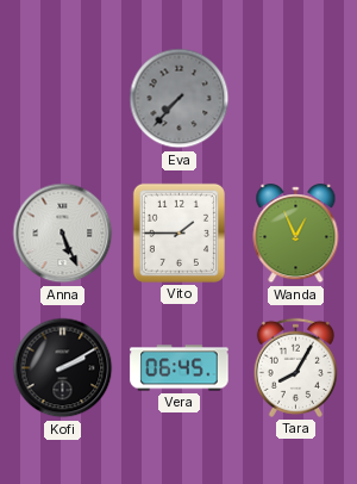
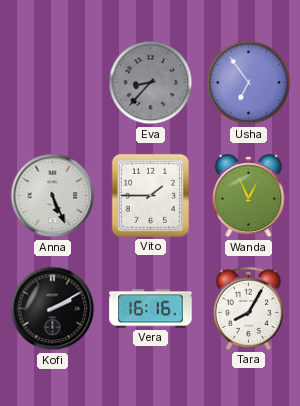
Eva: 7:37 -> 8:37 (151, 83)
Usha: none -> 6:54 (249, 83)
Vera: 06:45 -> 16:16 (151, 309)
